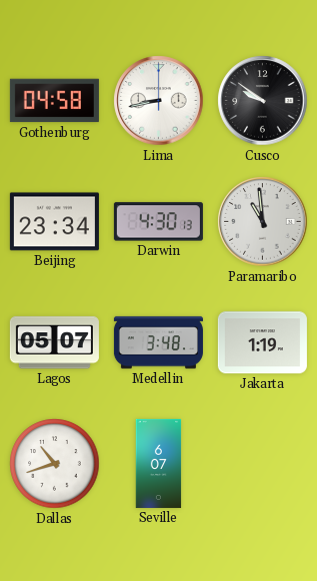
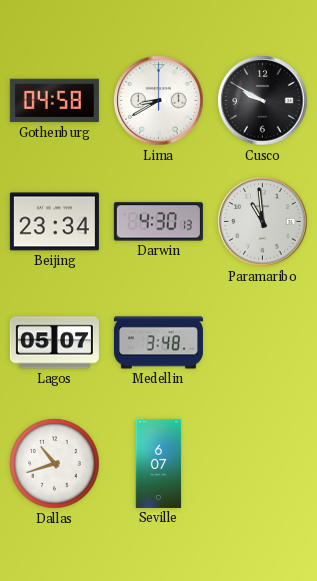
Lima: 8:43 -> 8:40 (159, 101)
Cusco: 9:51 -> 9:50 (263, 101)
Jakarta: 1:19 -> none (262, 343)
